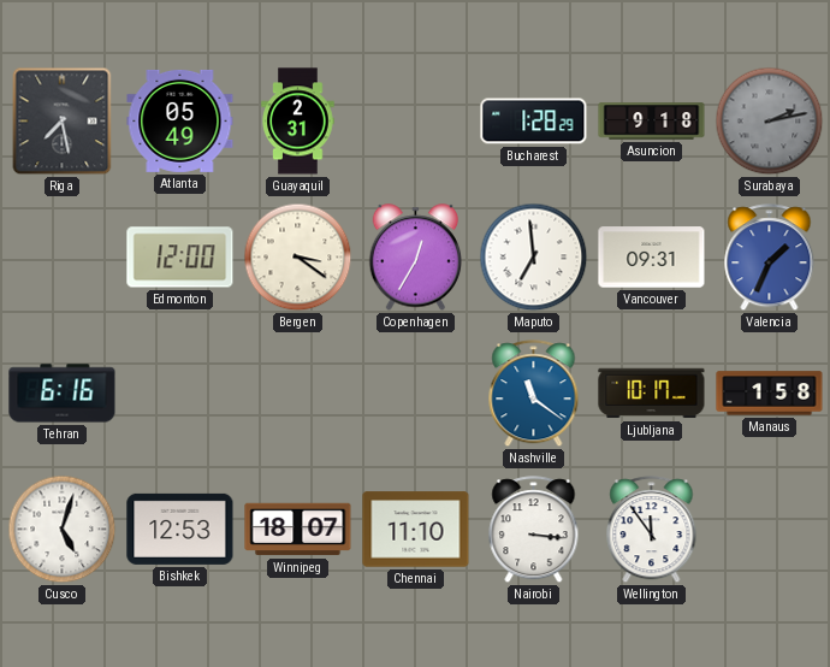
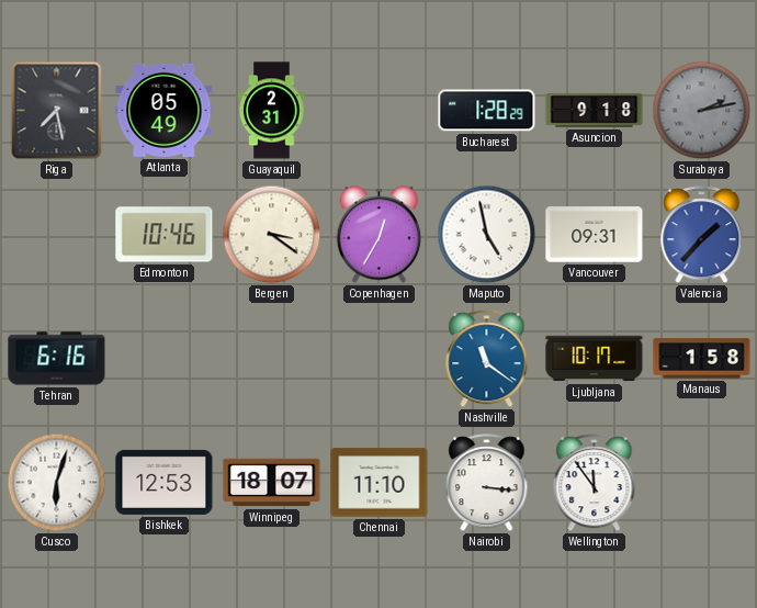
Edmonton: 12:00 -> 10:46 (165, 235)
Maputo: 6:59 -> 4:58 (487, 235)
Valencia: 1:34 -> 1:37 (702, 235)
Cusco: 5:03 -> 6:03 (57, 483)
